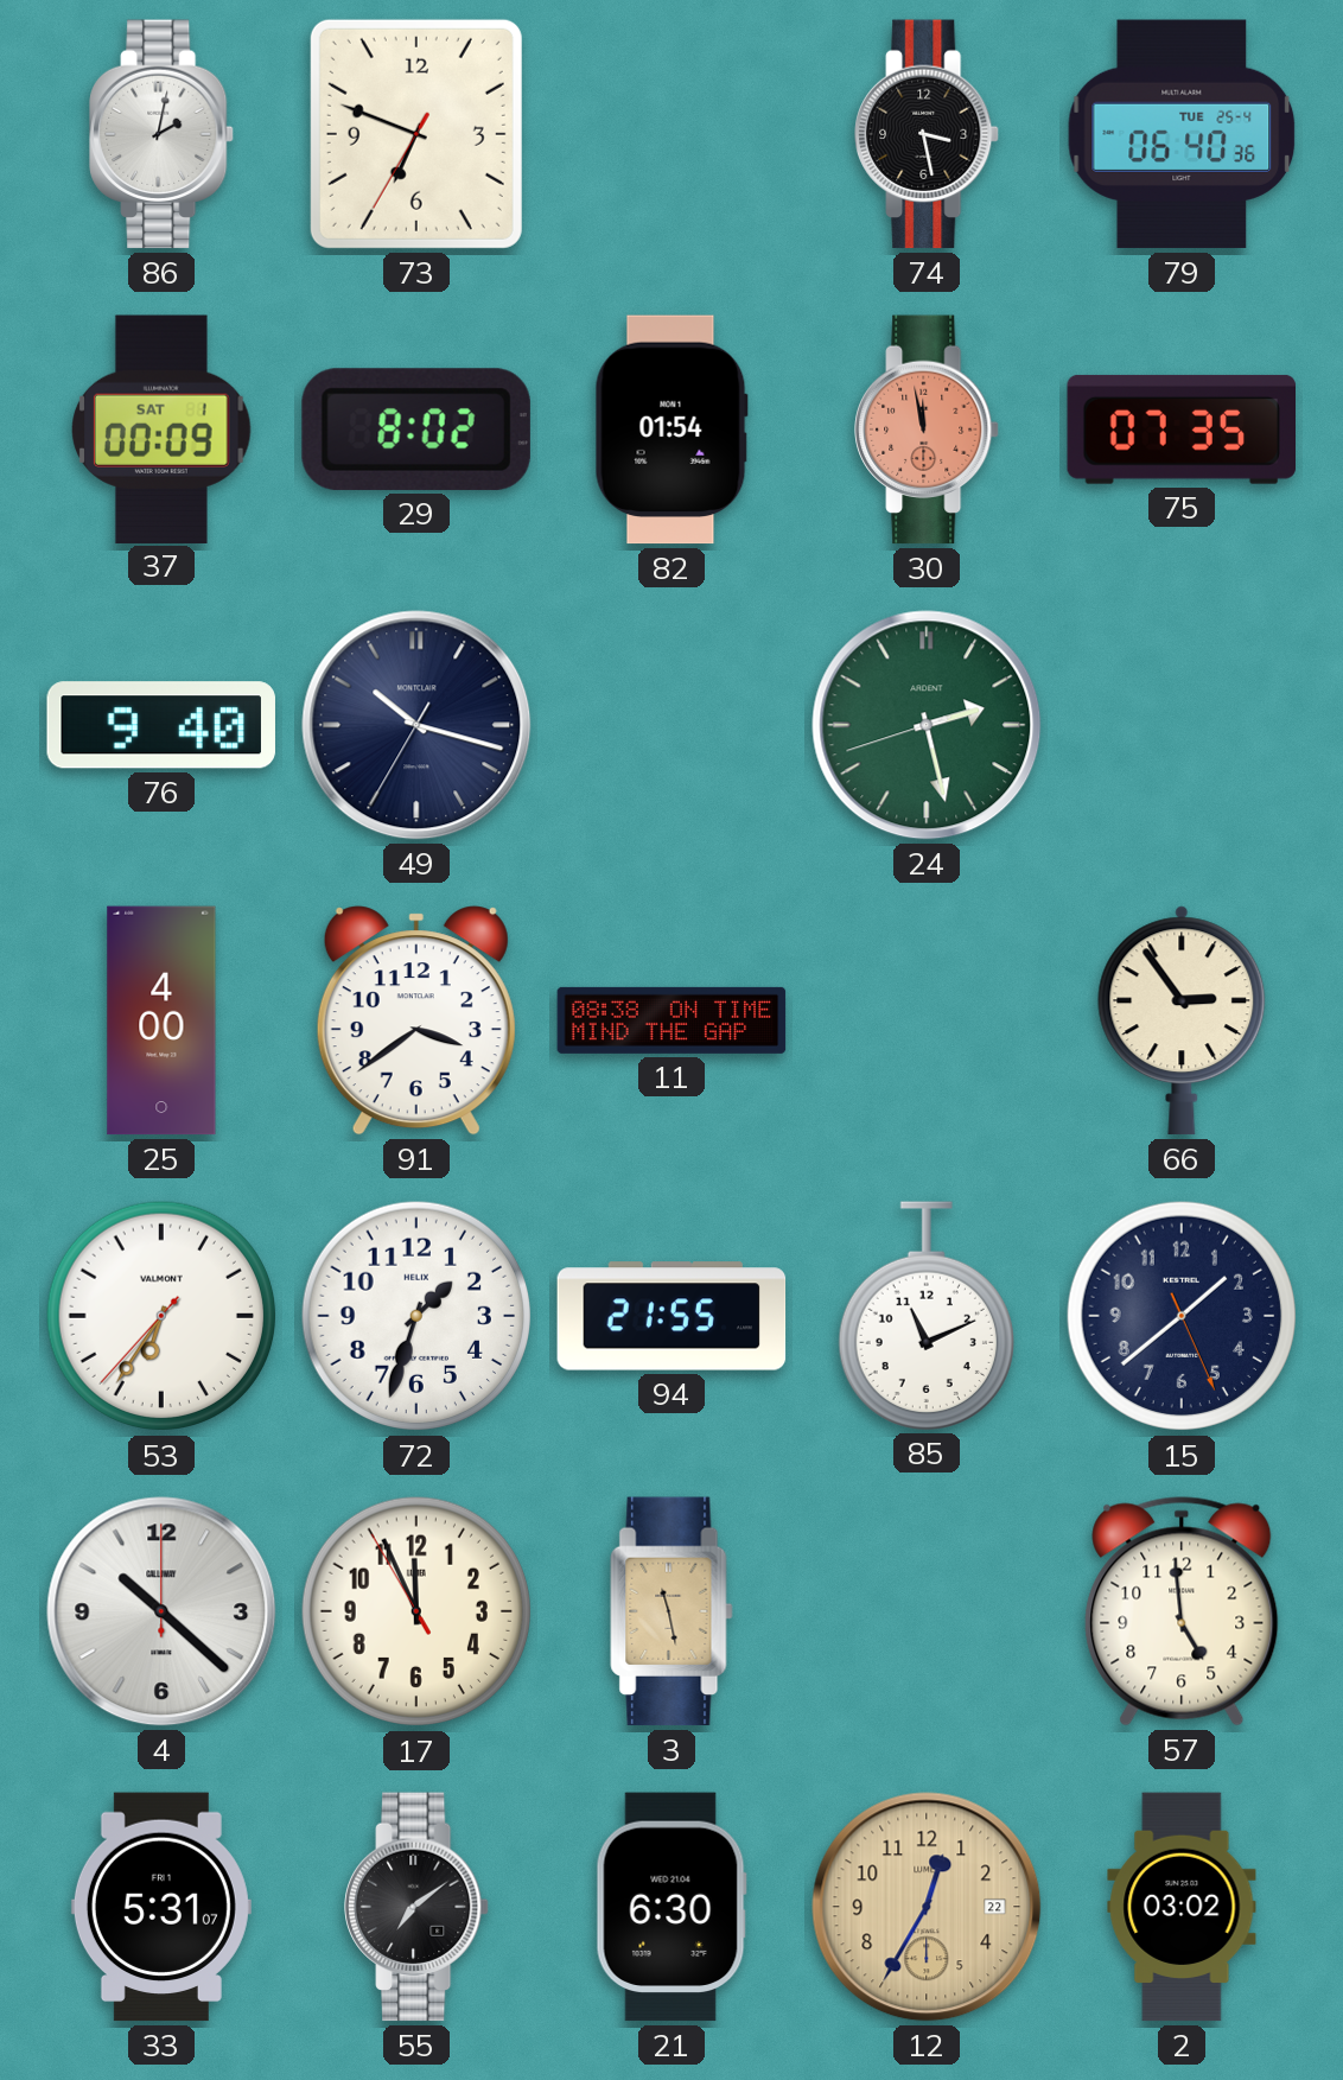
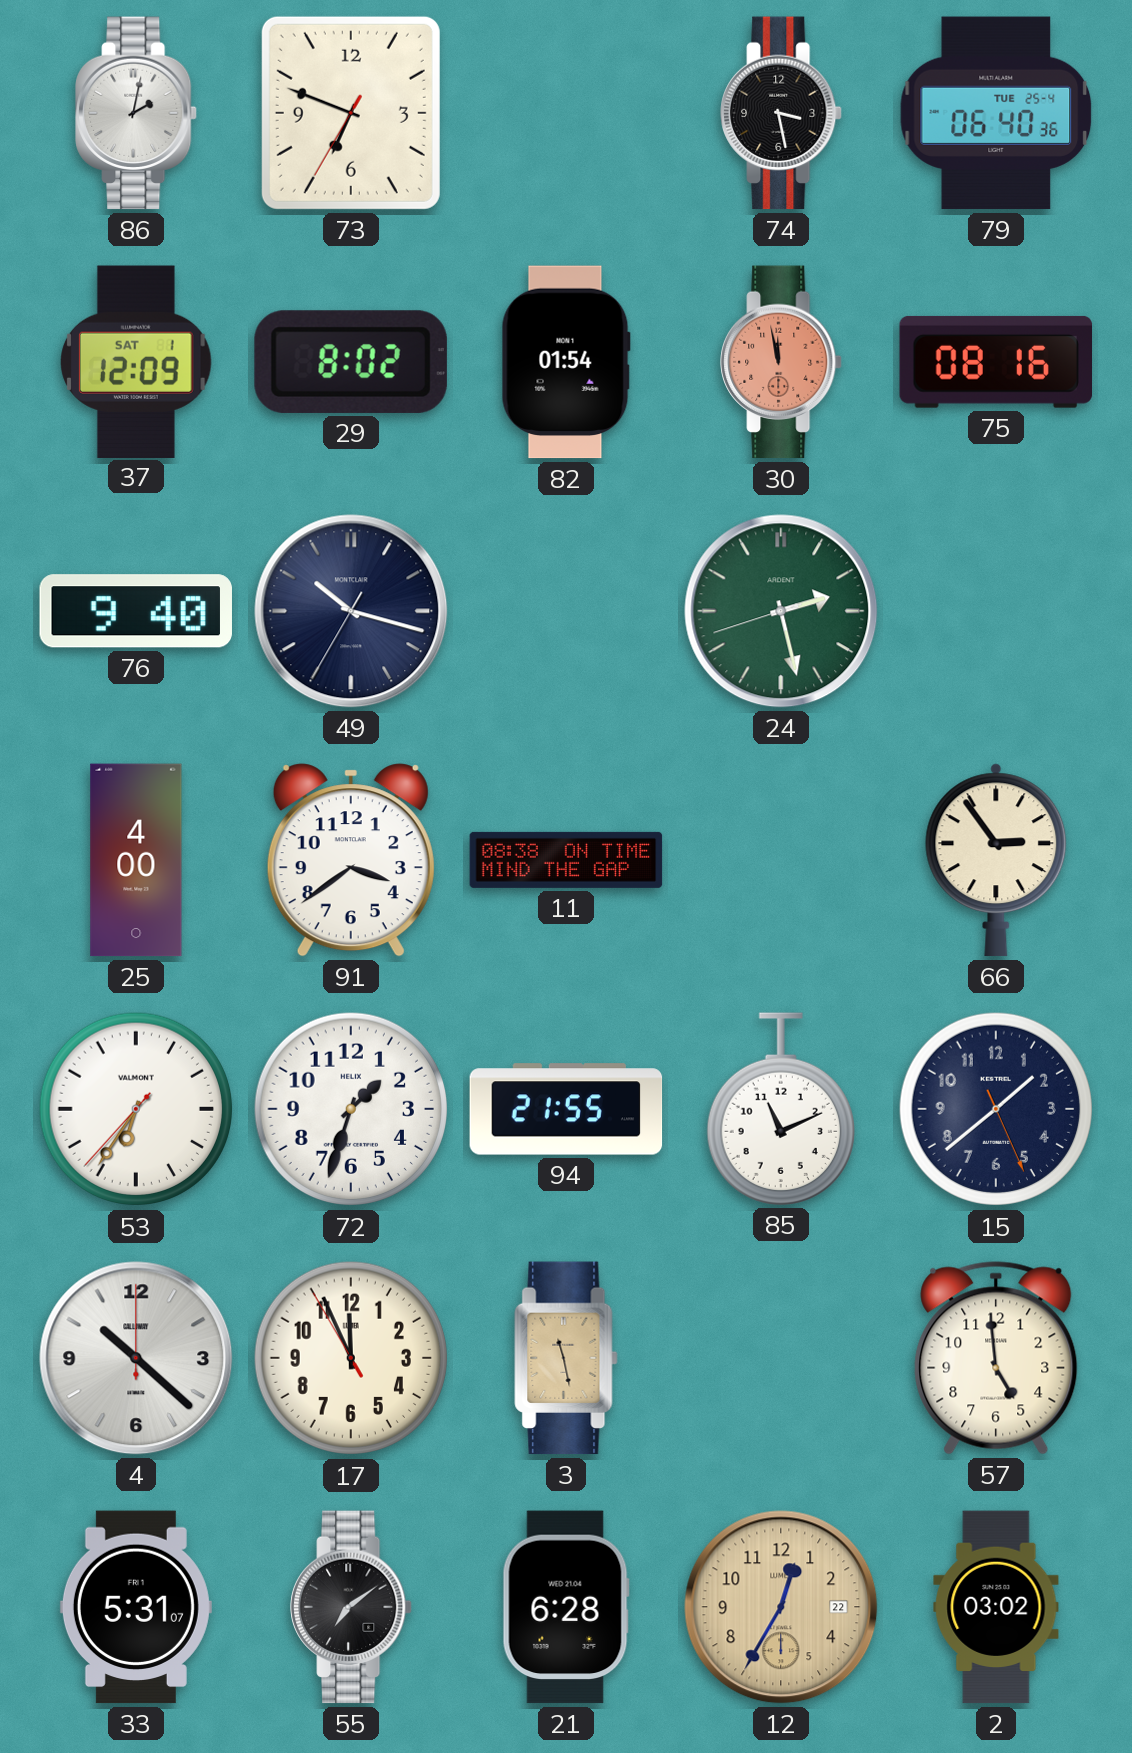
37: 00:09 -> 12:09 (137, 361)
75: 07:35 -> 08:16 (995, 362)
21: 6:30 -> 6:28 (566, 1607)
